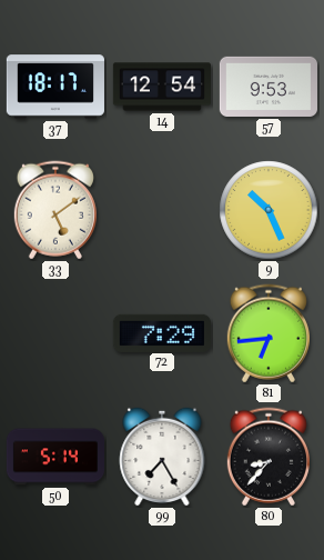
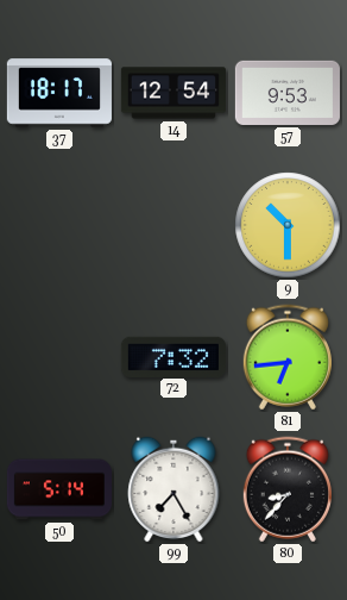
33: 5:09 -> none (55, 210)
9: 10:26 -> 10:30 (288, 225)
72: 7:29 -> 7:32 (173, 356)
